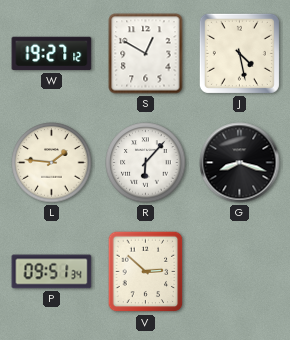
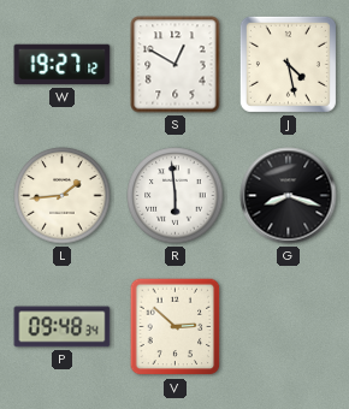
L: 1:46 -> 1:44 (63, 196)
R: 6:07 -> 5:59 (176, 196)
P: 09:51 -> 09:48 (63, 327)
